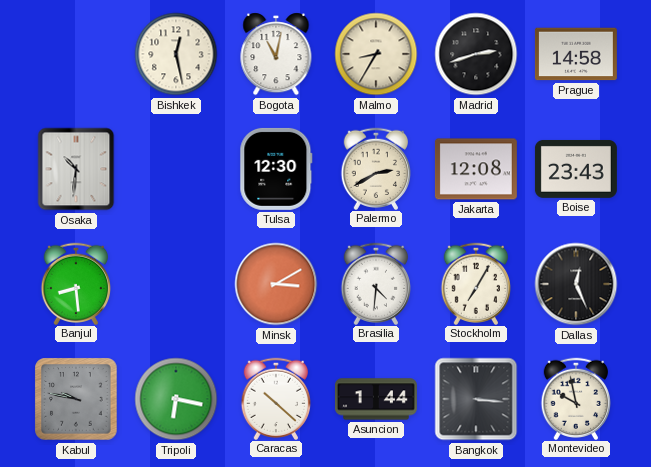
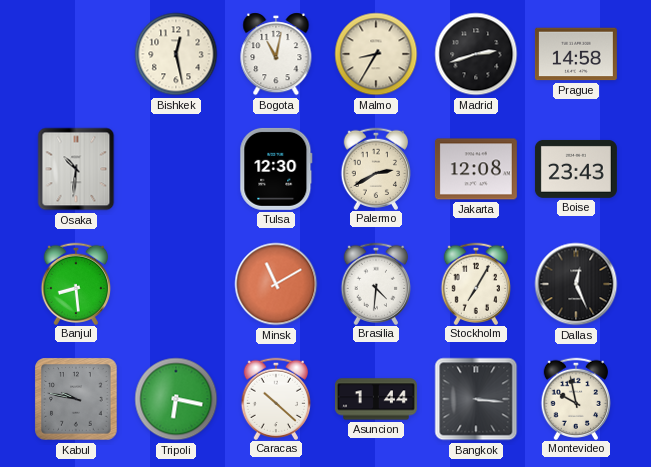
Minsk: 3:10 -> 11:10 (276, 284)
